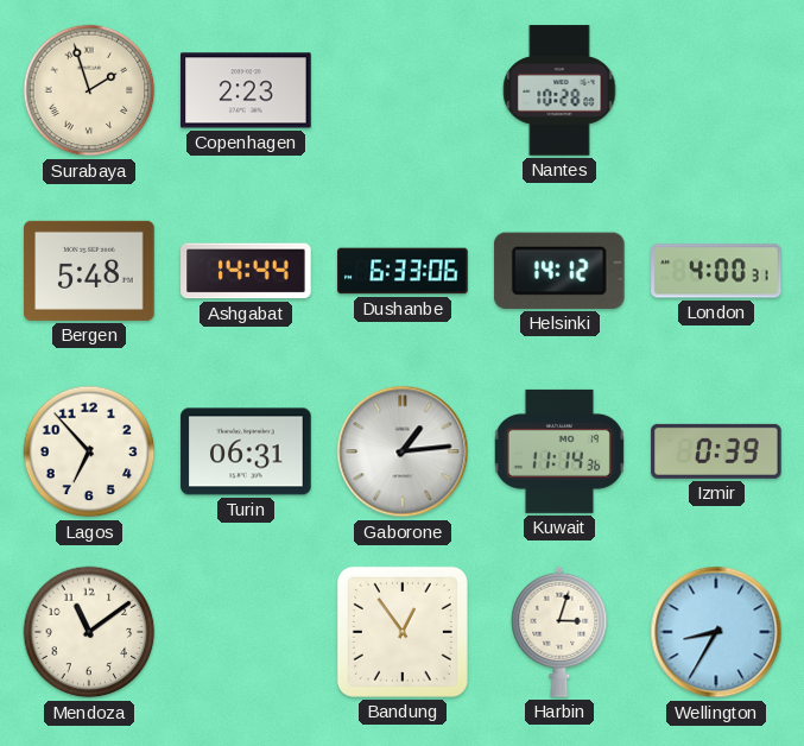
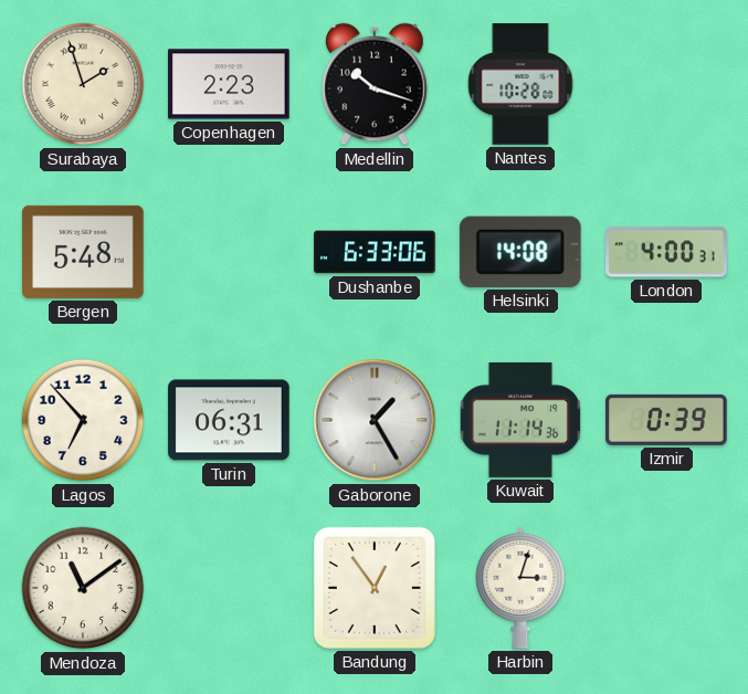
Medellin: none -> 10:18 (376, 84)
Ashgabat: 14:44 -> none (246, 271)
Helsinki: 14:12 -> 14:08 (520, 252)
Gaborone: 1:14 -> 1:25 (375, 420)
Wellington: 8:35 -> none (716, 632)
